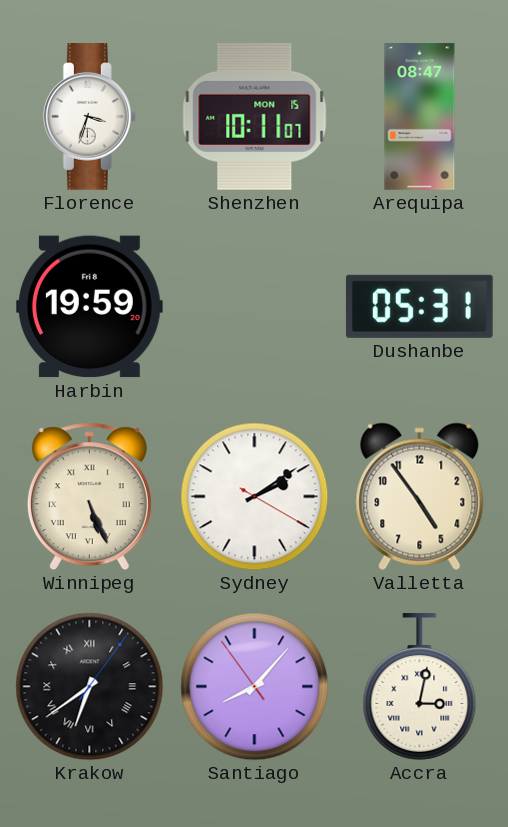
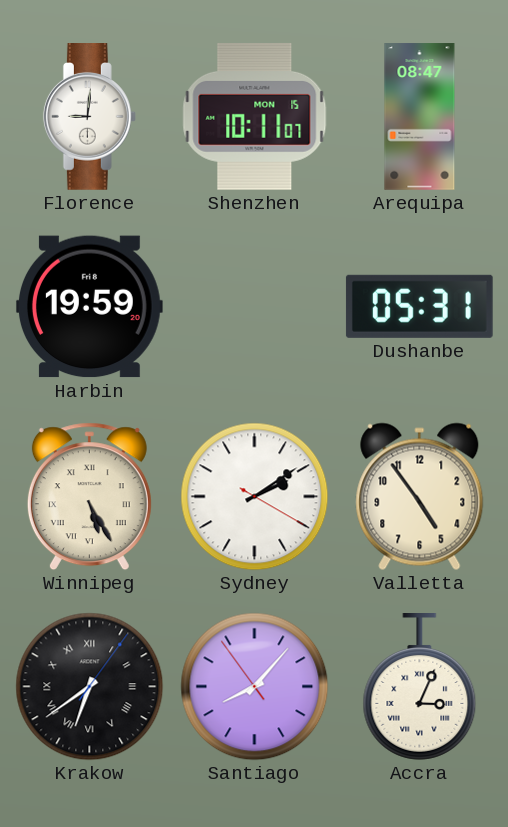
Florence: 3:33 -> 9:01 (89, 117)
Winnipeg: 5:26 -> 5:25 (89, 497)
Accra: 3:02 -> 3:04 (420, 687)
